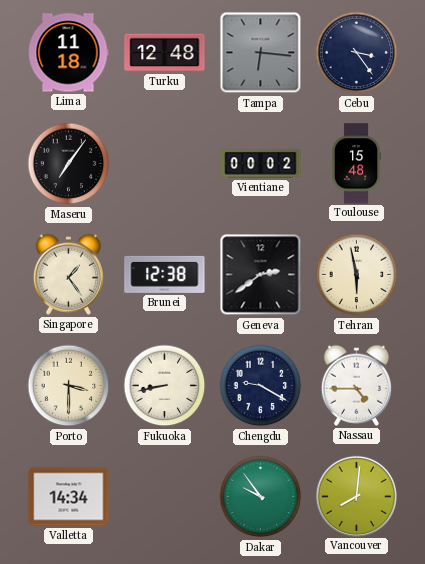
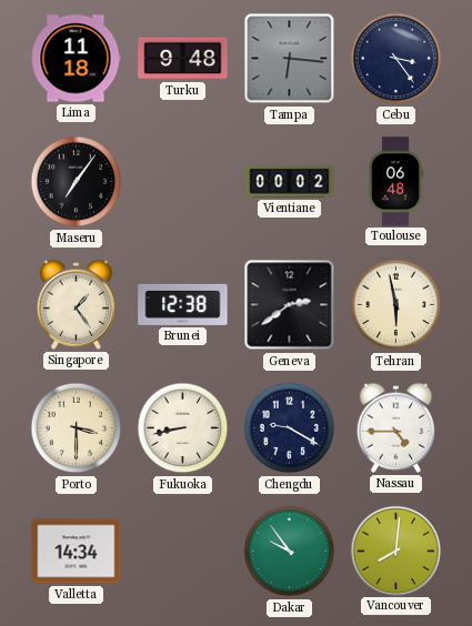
Turku: 12:48 -> 9:48 (183, 59)
Toulouse: 15:48 -> 06:48 (395, 182)
